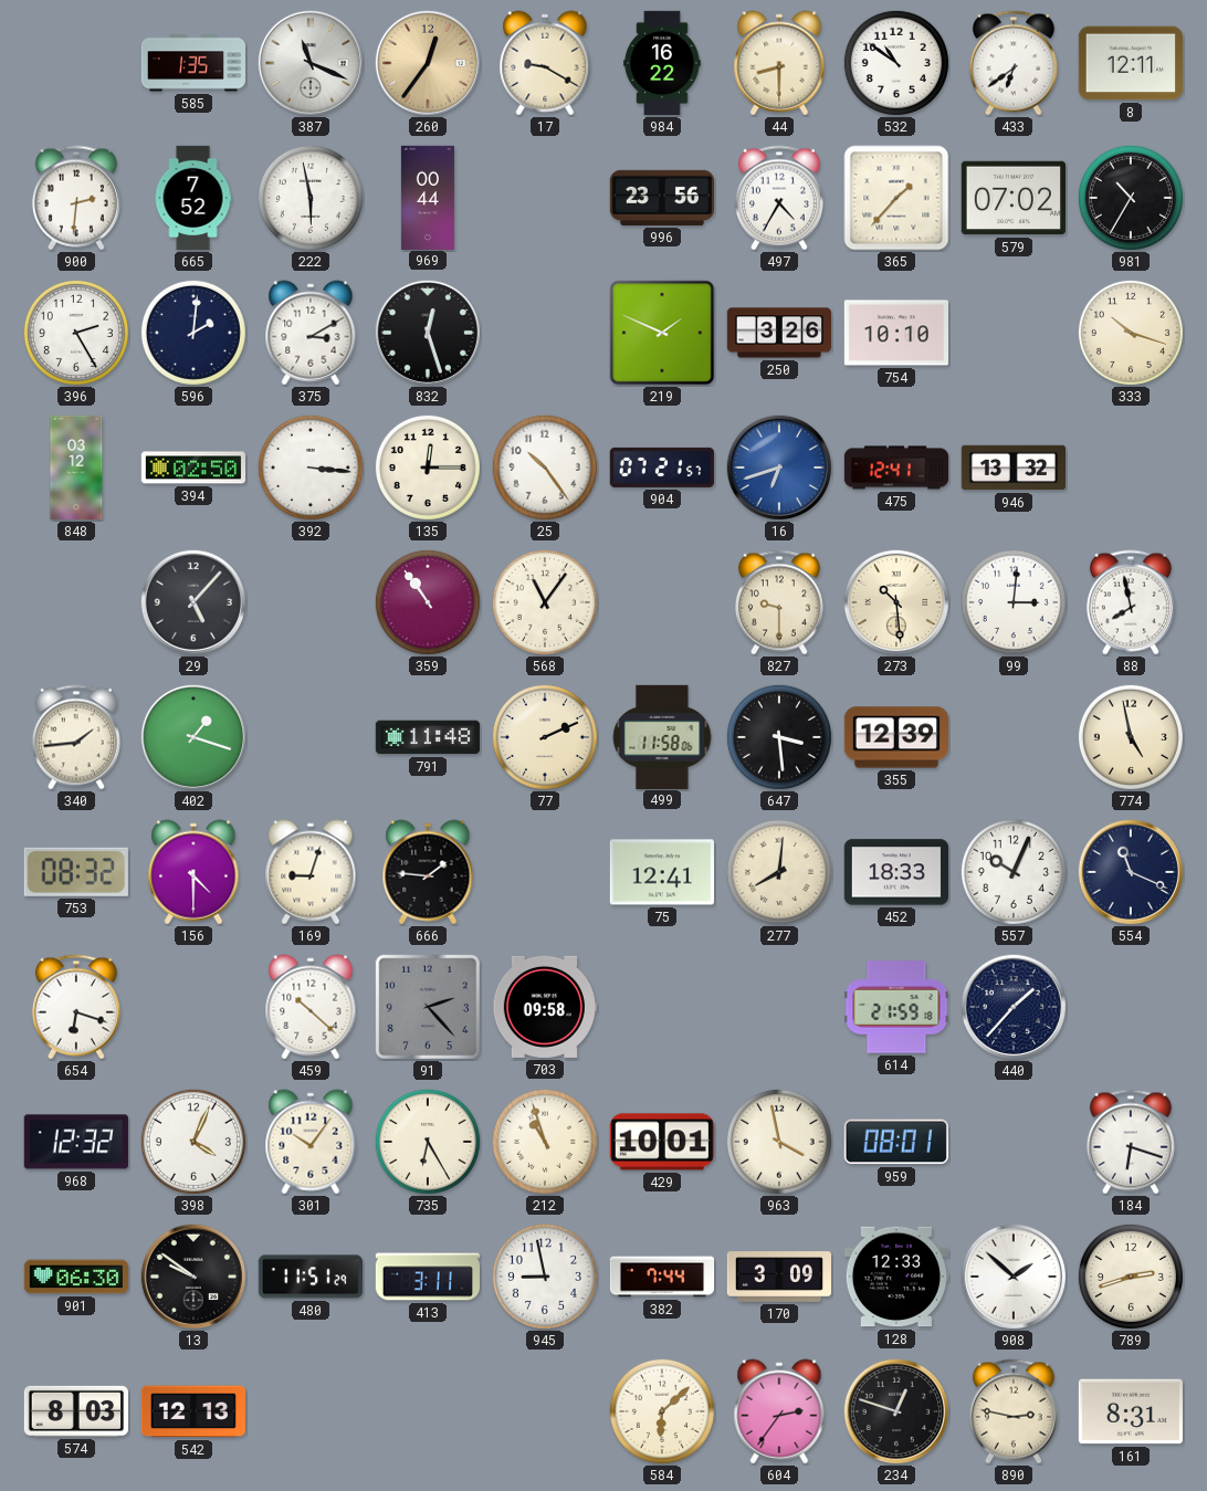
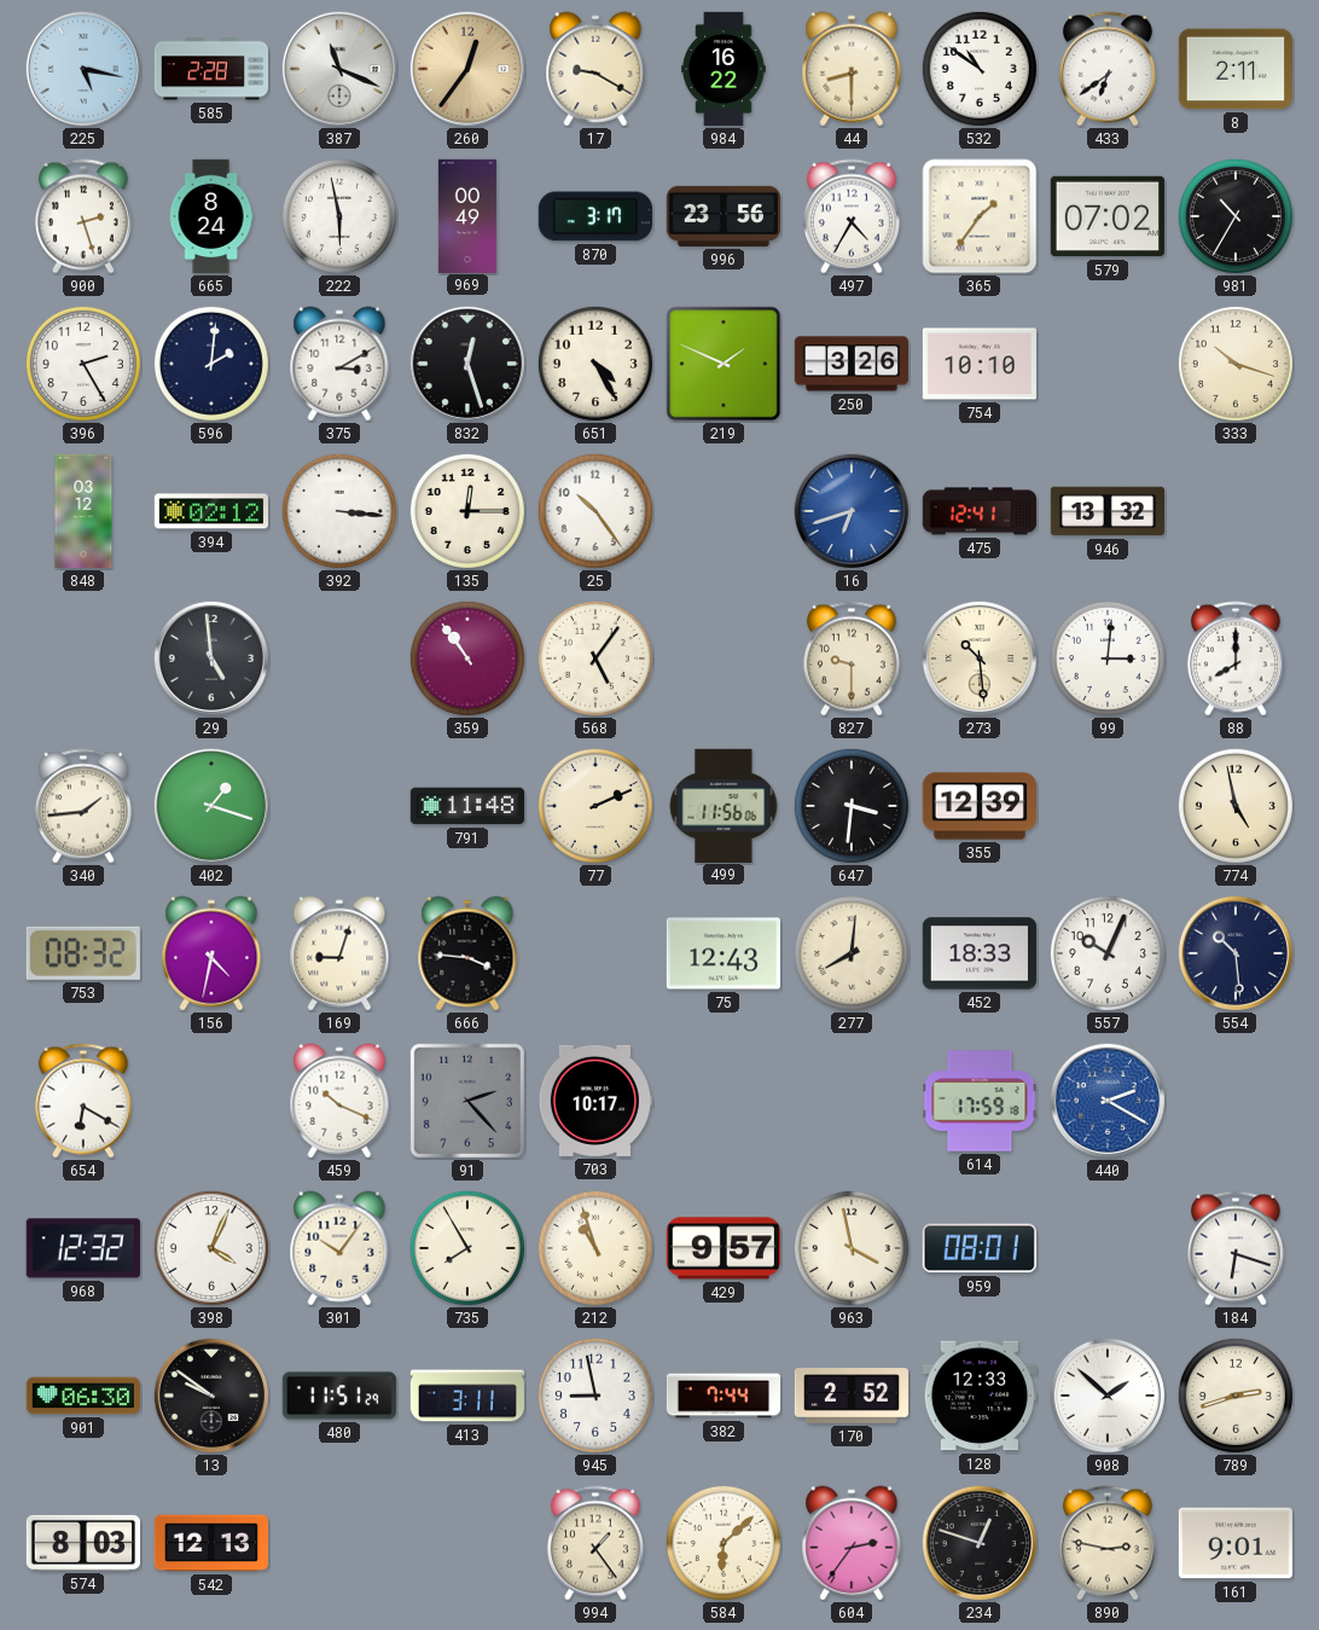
225: none -> 5:17 (83, 69)
585: 1:35 -> 2:28 (210, 69)
8: 12:11 -> 2:11 (1236, 69)
900: 2:31 -> 2:27 (83, 216)
665: 7:52 -> 8:24 (211, 216)
969: 00:44 -> 00:49 (467, 215)
870: none -> 3:17 (595, 216)
365: 1:37 -> 1:36 (980, 216)
651: none -> 4:25 (595, 364)
394: 02:50 -> 02:12 (210, 511)
904: 07:21 -> none (662, 468)
29: 5:07 -> 4:59 (211, 659)
568: 11:06 -> 5:06 (595, 659)
88: 7:58 -> 8:00 (1236, 659)
499: 11:58 -> 11:56 (724, 805)
647: 3:29 -> 3:31 (852, 806)
156: 4:30 -> 4:32 (211, 953)
666: 1:46 -> 3:46 (467, 953)
75: 12:41 -> 12:43 (724, 953)
554: 11:19 -> 10:29 (1236, 953)
654: 6:18 -> 6:20 (83, 1101)
459: 10:22 -> 10:19 (339, 1101)
703: 09:58 -> 10:17 (594, 1101)
614: 21:59 -> 17:59 (980, 1101)
440: 1:37 -> 2:20 (1108, 1101)
440 dial: navy -> blue (1108, 1101)
735: 6:25 -> 7:55 (467, 1248)
429: 10:01 -> 9:57 (724, 1248)
170: 3:09 -> 2:52 (850, 1396)
994: none -> 1:24 (595, 1543)
161: 8:31 -> 9:01 (1234, 1543)
